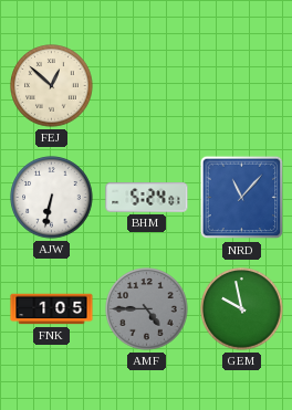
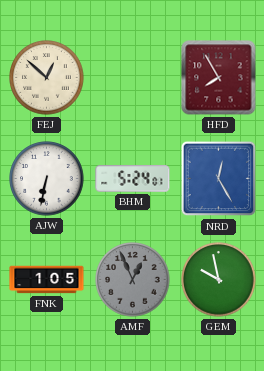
HFD: none -> 7:55 (219, 78)
NRD: 11:07 -> 12:25 (219, 179)
AMF: 4:45 -> 12:56 (133, 280)
